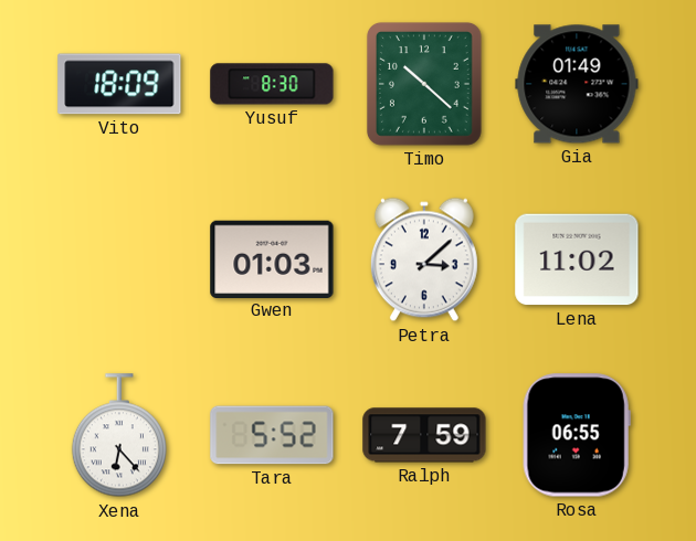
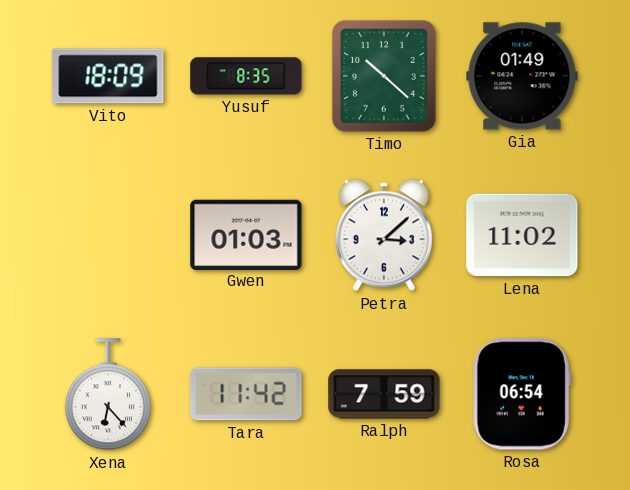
Yusuf: 8:30 -> 8:35 (246, 76)
Tara: 5:52 -> 11:42 (246, 394)
Rosa: 06:55 -> 06:54 (522, 394)
